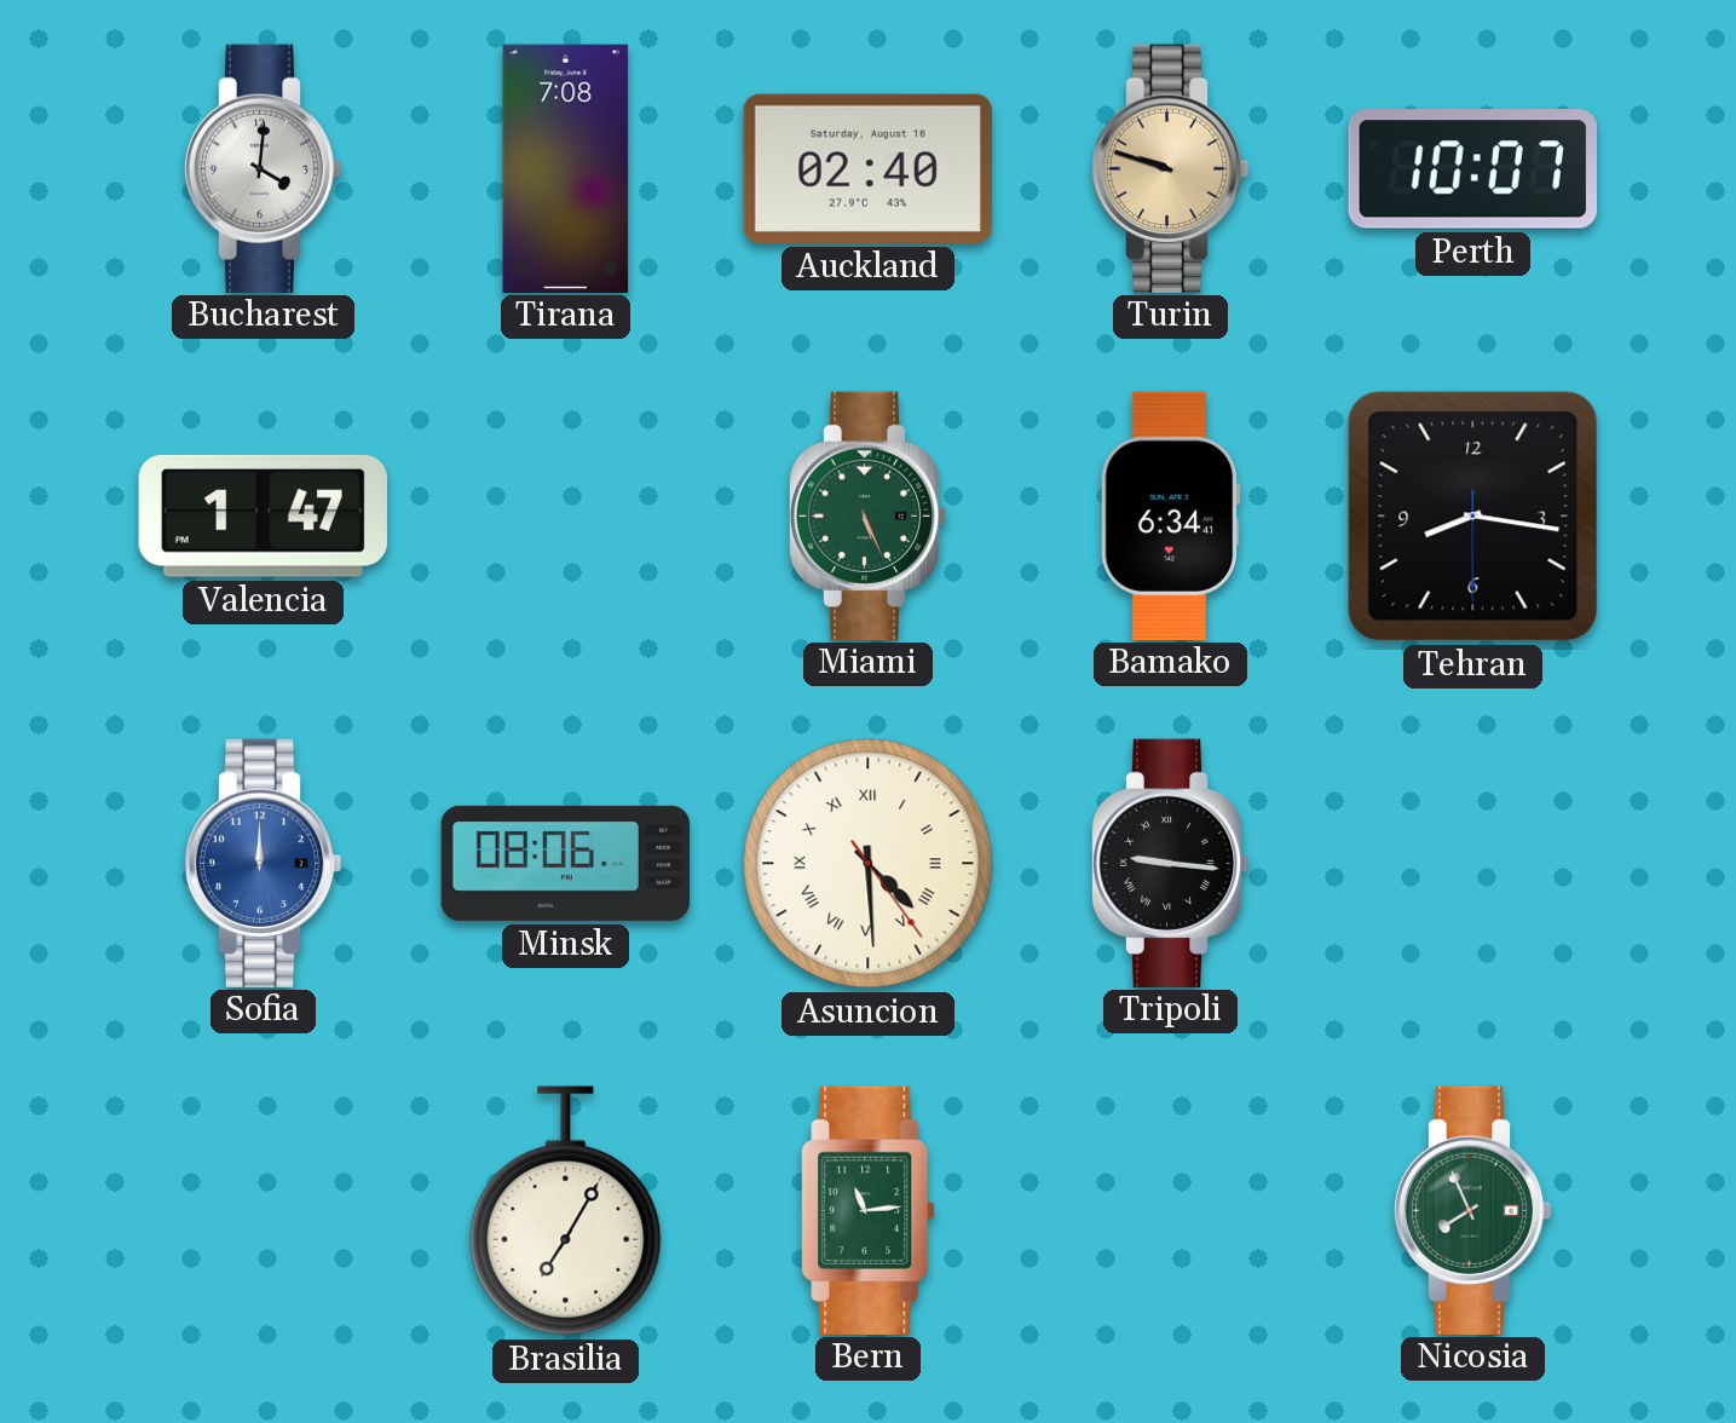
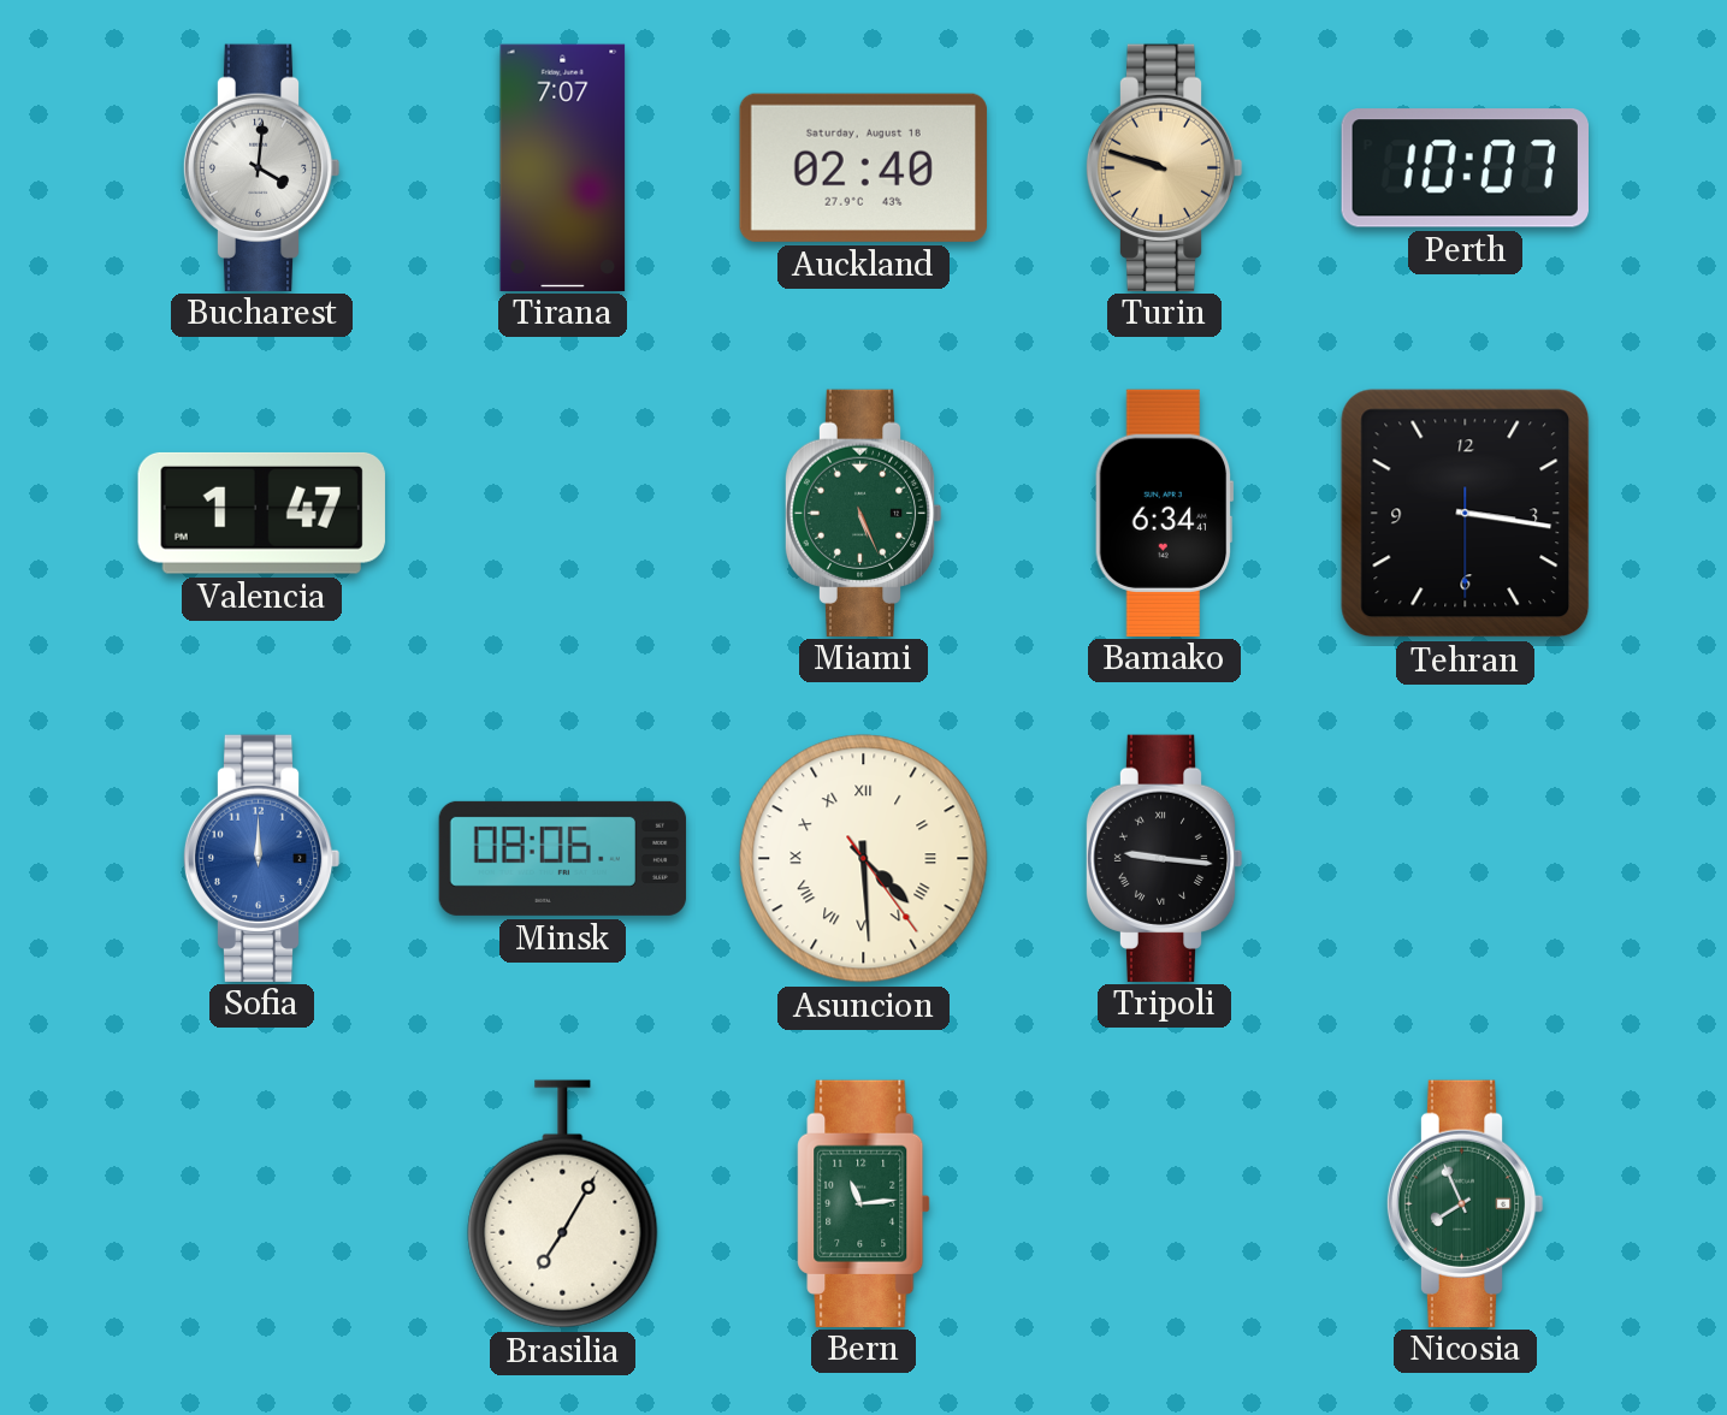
Tirana: 7:08 -> 7:07 (563, 167)
Tehran: 8:16 -> 3:16 (1466, 514)
